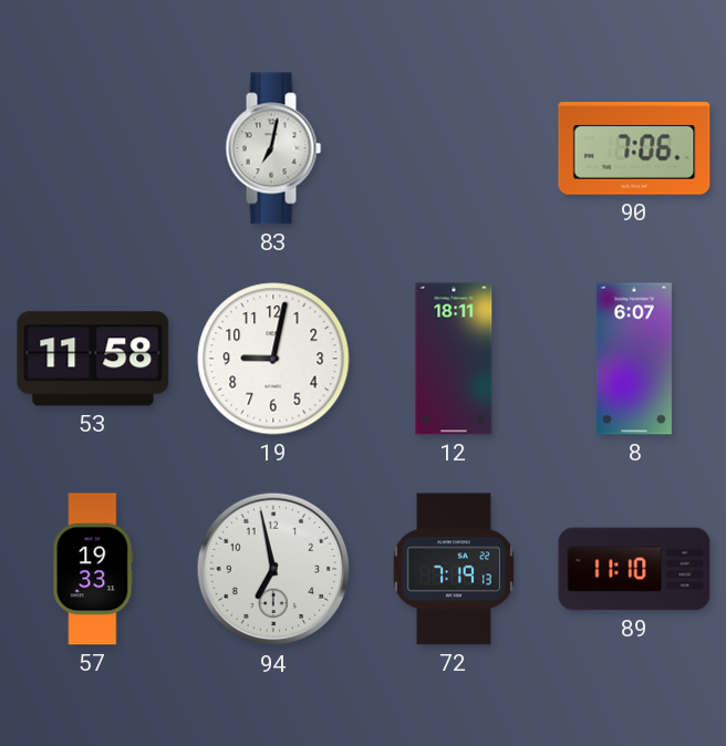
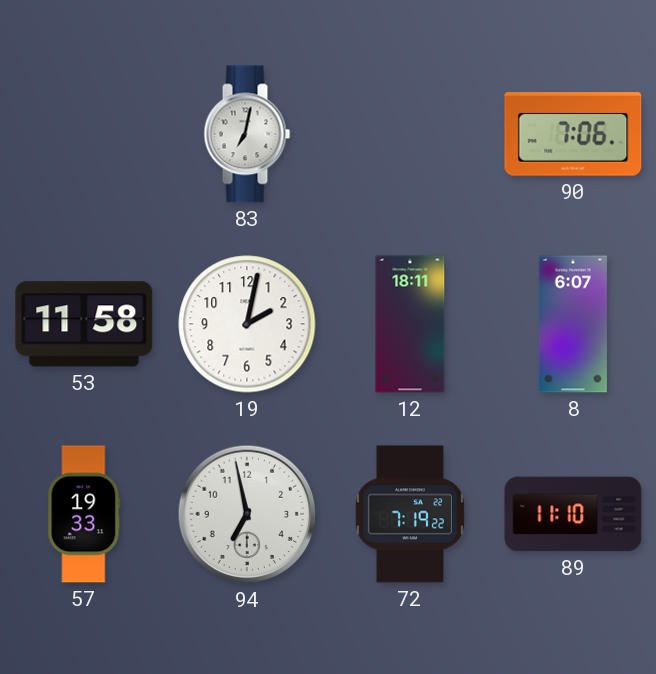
19: 9:02 -> 2:02 (247, 324)
72: 7:19:13 -> 7:19:22 (410, 514)
